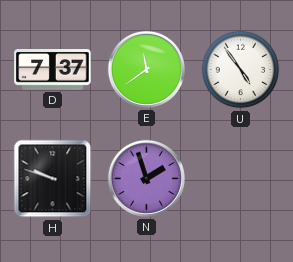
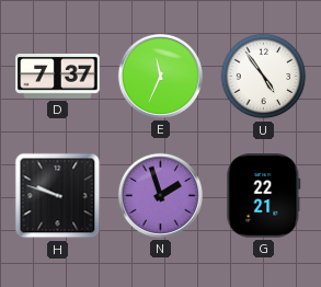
E: 11:39 -> 11:34 (160, 76)
G: none -> 22:21 (264, 196)
